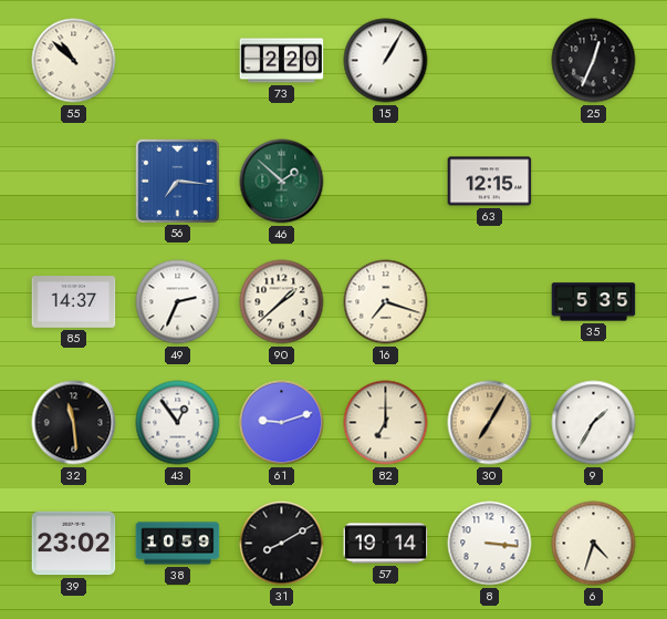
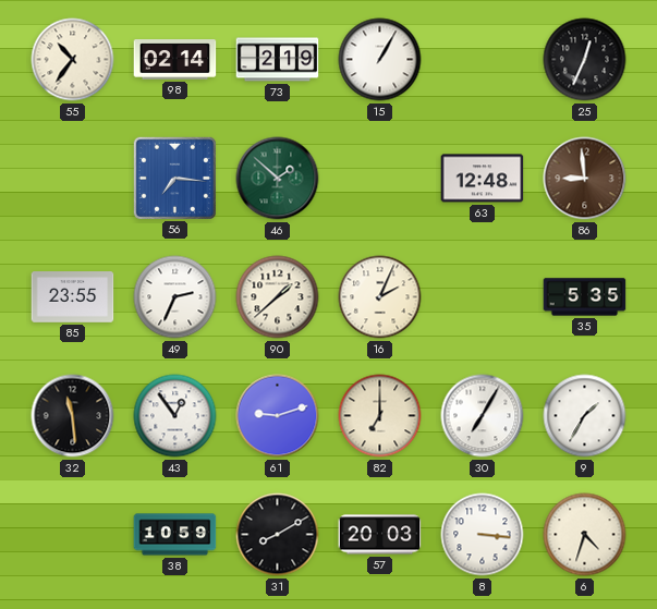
55: 10:52 -> 10:36 (73, 60)
98: none -> 02:14 (175, 60)
73: 2:20 -> 2:19 (278, 60)
63: 12:15 -> 12:48 (483, 179)
86: none -> 8:59 (585, 179)
85: 14:37 -> 23:55 (73, 297)
16: 7:18 -> 2:04 (380, 297)
30 dial: champagne -> white (483, 416)
39: 23:02 -> none (74, 544)
57: 19:14 -> 20:03 (380, 535)
